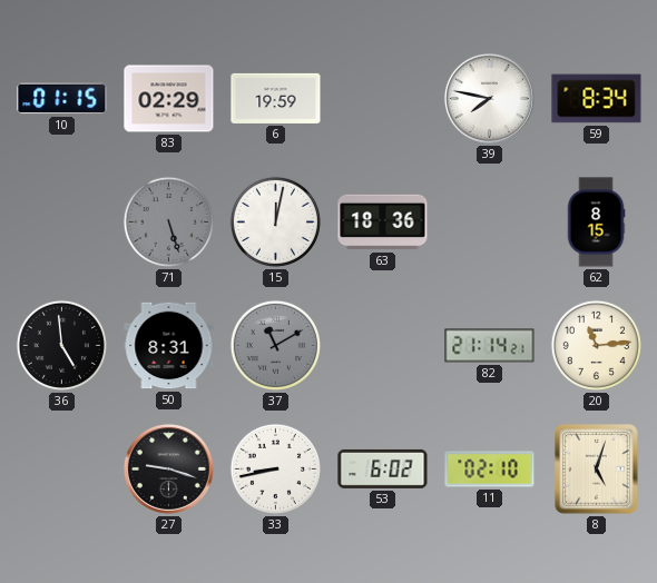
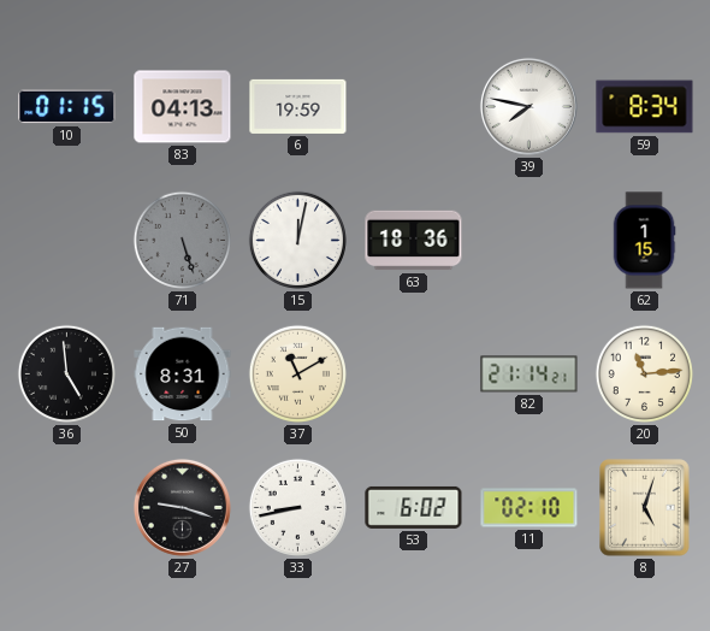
83: 02:29 -> 04:13 (183, 107)
62: 8:15 -> 1:15 (644, 241)
37 dial: grey -> cream (297, 373)
